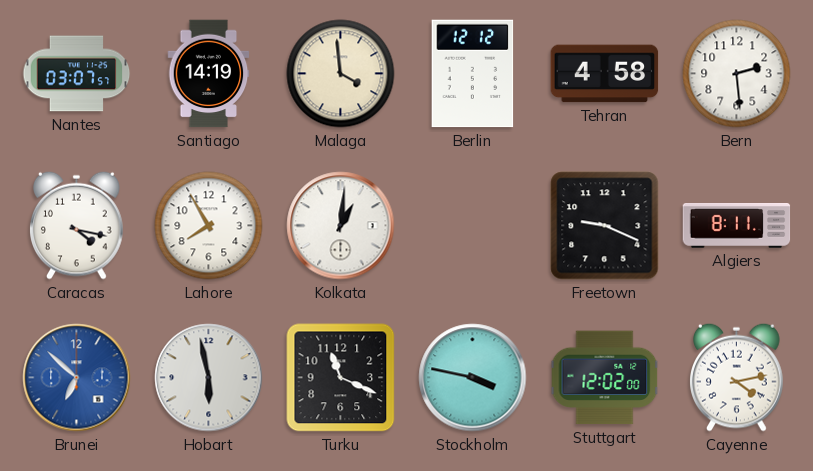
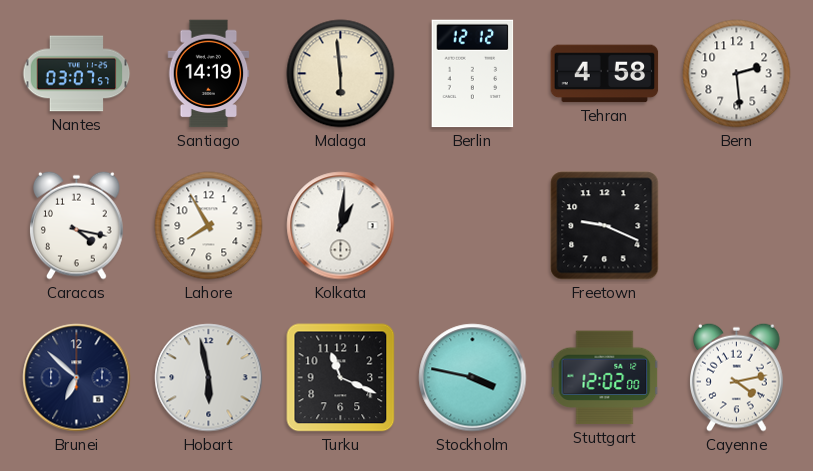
Malaga: 3:59 -> 5:59 (341, 74)
Algiers: 8:11 -> none (737, 226)
Brunei dial: blue -> navy (77, 378)
